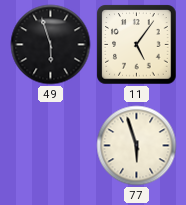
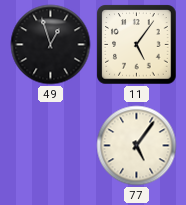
49: 5:57 -> 12:57 (51, 45)
77: 5:57 -> 5:06 (137, 146)
